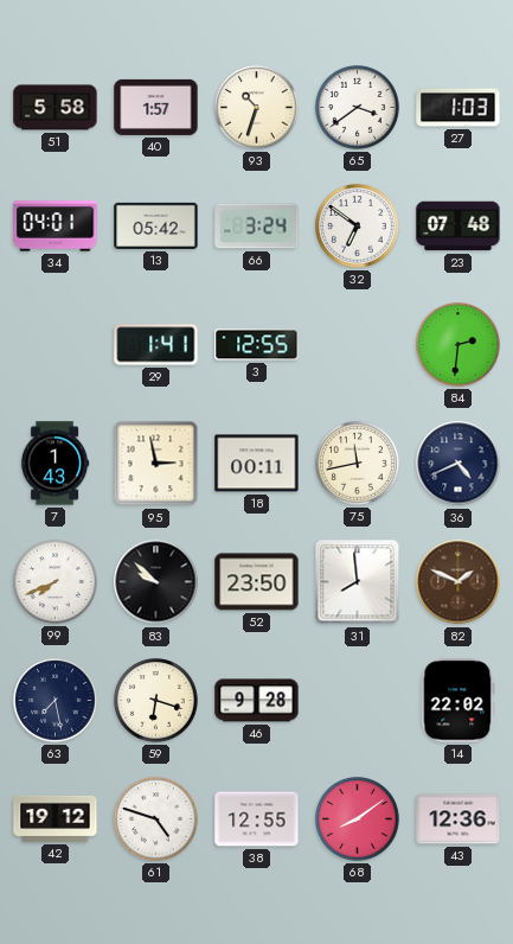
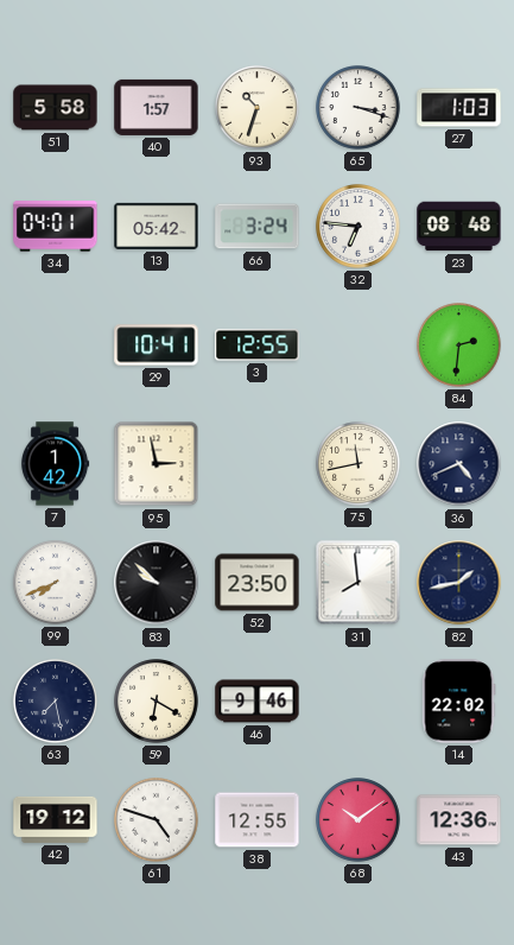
65: 3:39 -> 3:18 (358, 108)
32: 6:51 -> 6:46 (358, 227)
23: 07:48 -> 08:48 (459, 227)
29: 1:41 -> 10:41 (157, 345)
7: 1:43 -> 1:42 (55, 464)
18: 00:11 -> none (257, 464)
82: 1:49 -> 1:43 (459, 583)
82 dial: brown -> navy (459, 583)
59: 6:18 -> 6:20 (157, 702)
46: 9:28 -> 9:46 (258, 702)
68: 8:09 -> 10:09 (358, 820)
